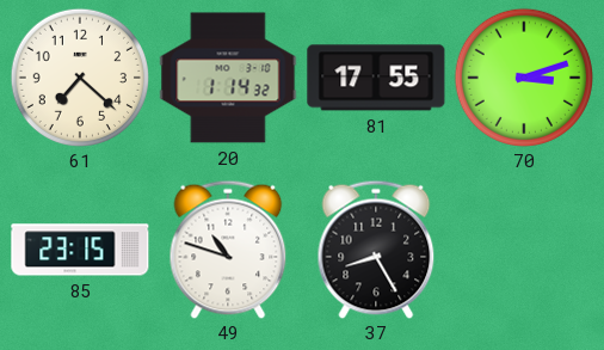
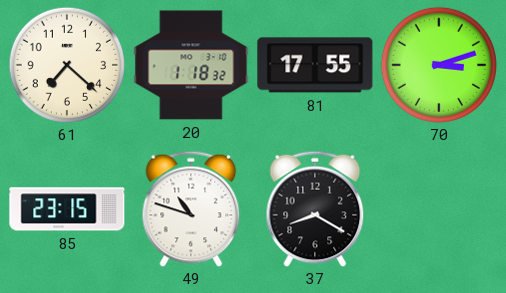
20: 1:14 -> 1:18 (191, 65)
37: 8:25 -> 8:20 (315, 209)
